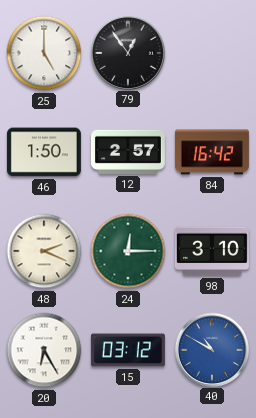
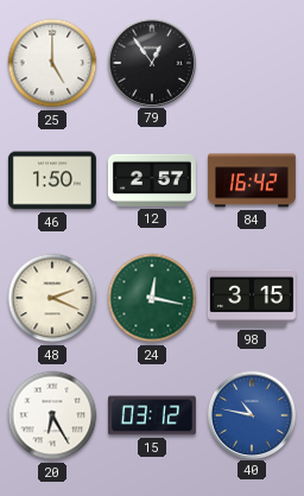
24: 12:15 -> 12:17 (152, 298)
98: 3:10 -> 3:15 (252, 298)
40: 10:50 -> 10:47 (251, 414)
